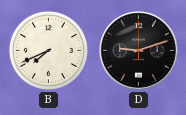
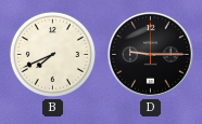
D: 9:12 -> 9:15 (151, 55)
